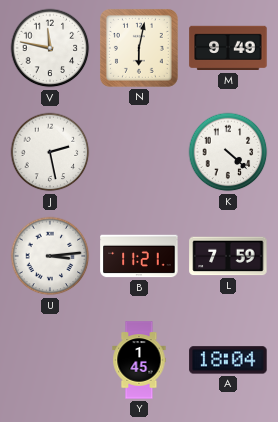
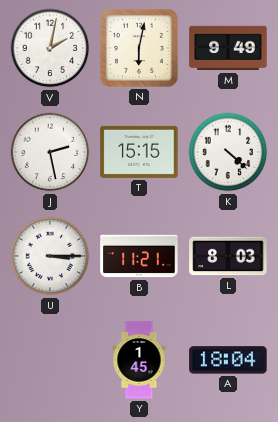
V: 11:47 -> 2:02 (50, 48)
T: none -> 15:15 (139, 152)
U: 3:14 -> 3:15 (50, 256)
L: 7:59 -> 8:03 (228, 256)
